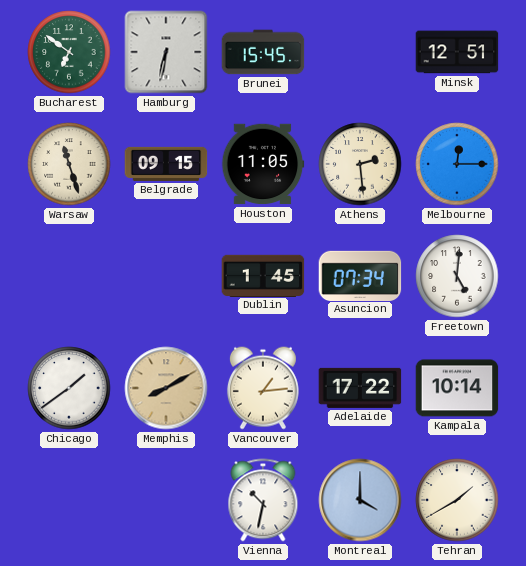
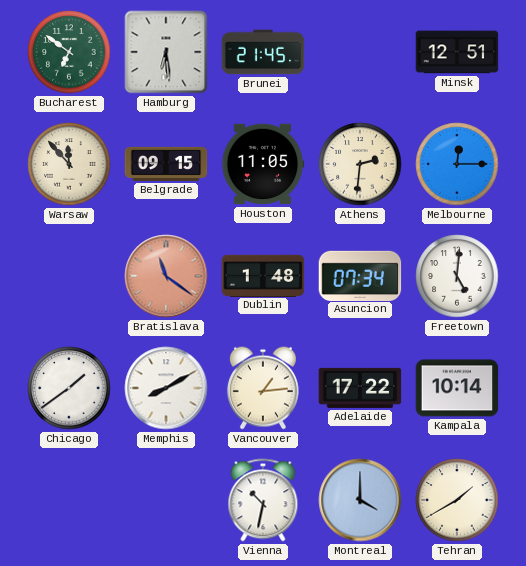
Hamburg: 6:32 -> 6:29 (166, 52)
Brunei: 15:45 -> 21:45 (263, 52)
Warsaw: 11:27 -> 11:53 (69, 164)
Athens: 2:29 -> 2:31 (360, 164)
Bratislava: none -> 11:21 (166, 276)
Dublin: 1:45 -> 1:48 (263, 275)
Memphis dial: champagne -> white (166, 388)
